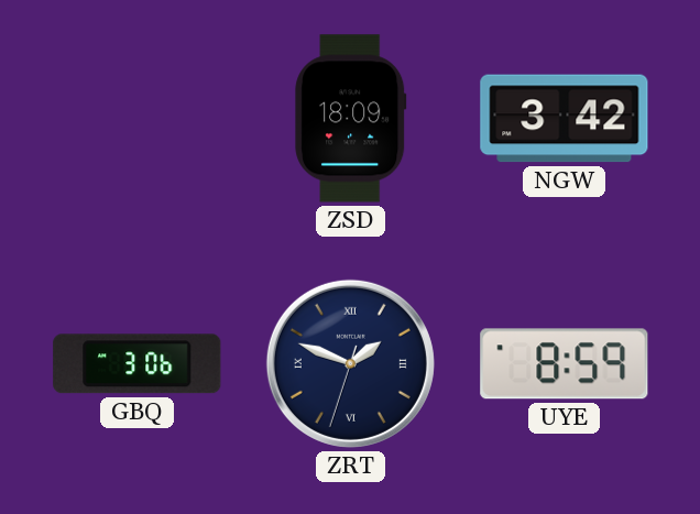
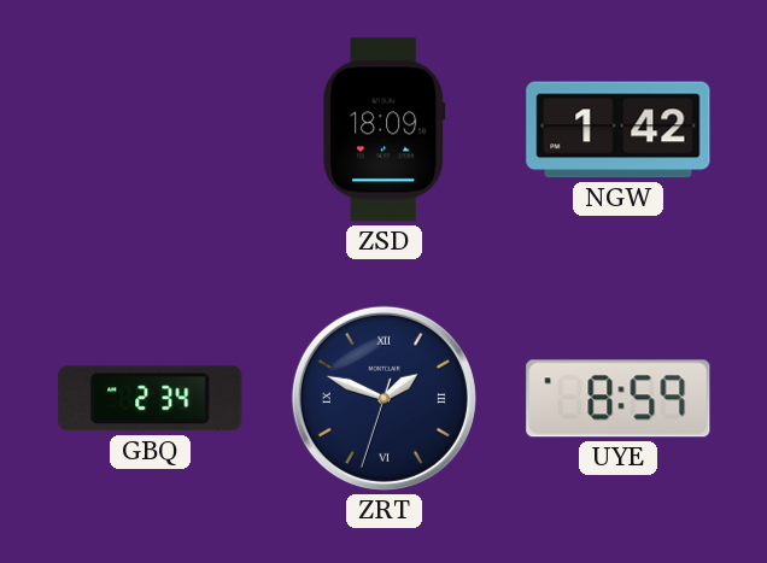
NGW: 3:42 -> 1:42 (619, 130)
GBQ: 3:06 -> 2:34 (151, 399)
